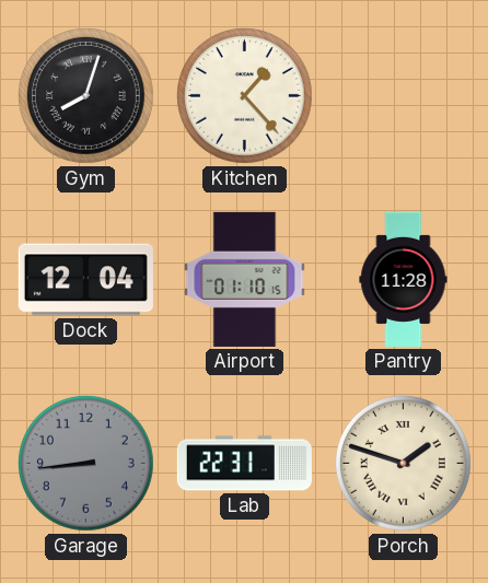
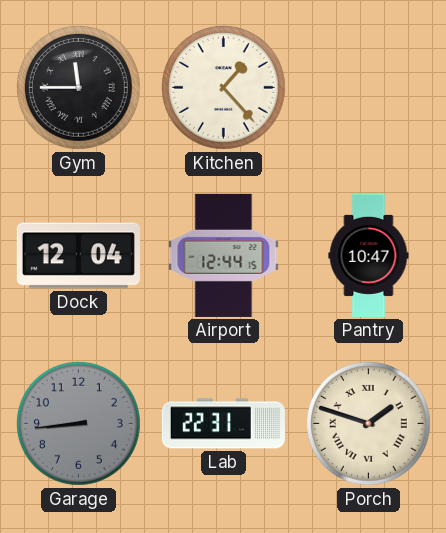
Gym: 8:03 -> 11:45 (79, 88)
Airport: 01:10 -> 12:44 (224, 255)
Pantry: 11:28 -> 10:47 (369, 255)
